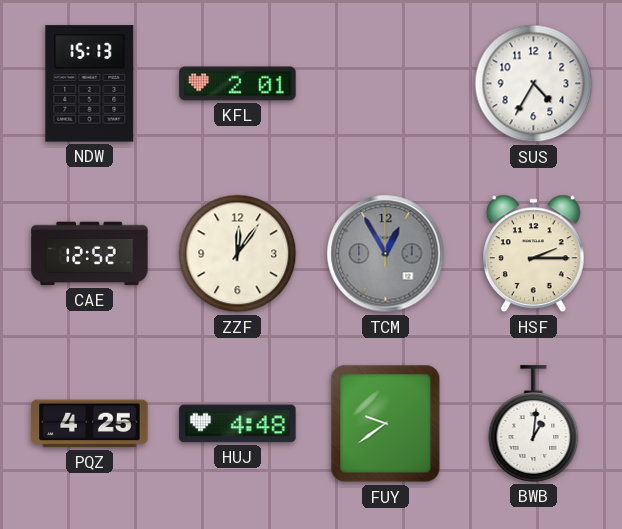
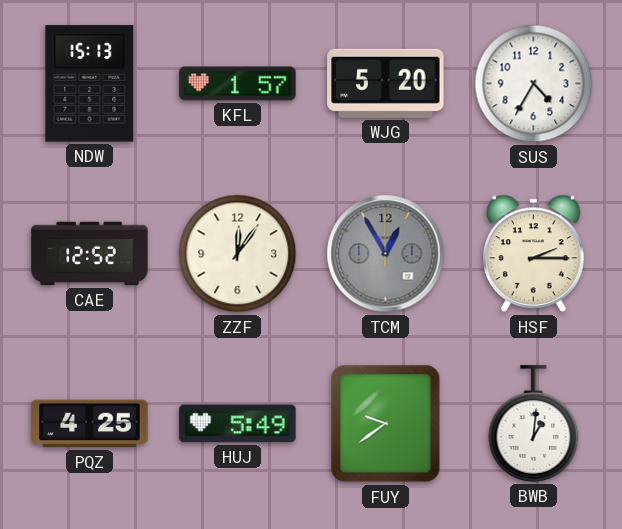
KFL: 2:01 -> 1:57 (238, 84)
WJG: none -> 5:20 (386, 83)
HUJ: 4:48 -> 5:49 (238, 424)
